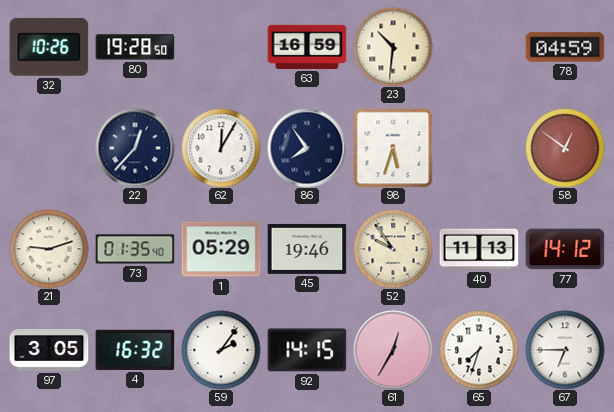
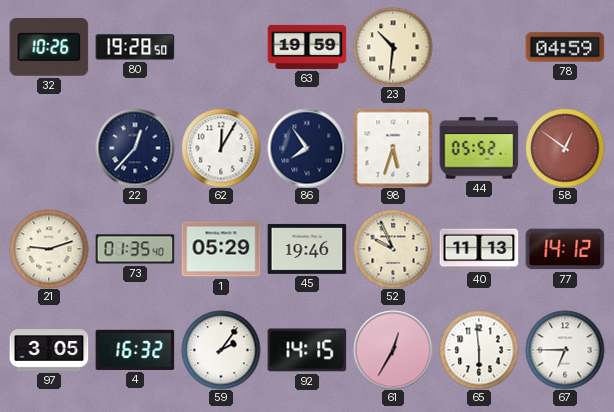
63: 16:59 -> 19:59 (307, 47)
44: none -> 05:52 (479, 148)
52: 9:54 -> 9:56 (393, 249)
65: 7:33 -> 5:59 (479, 350)
